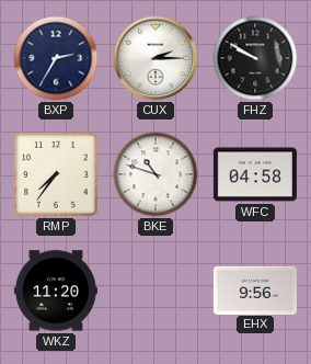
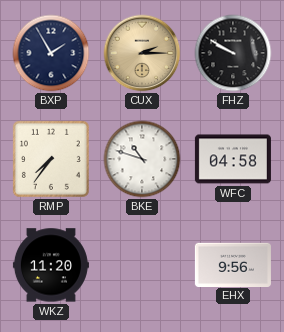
BXP: 2:35 -> 1:55 (51, 53)
CUX dial: white -> champagne (142, 53)
